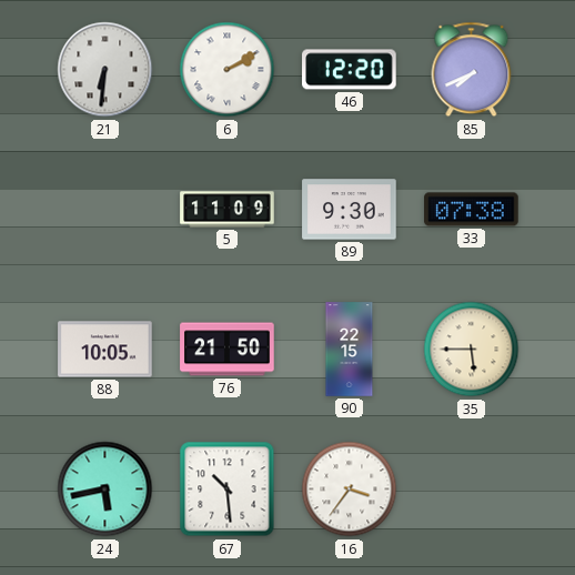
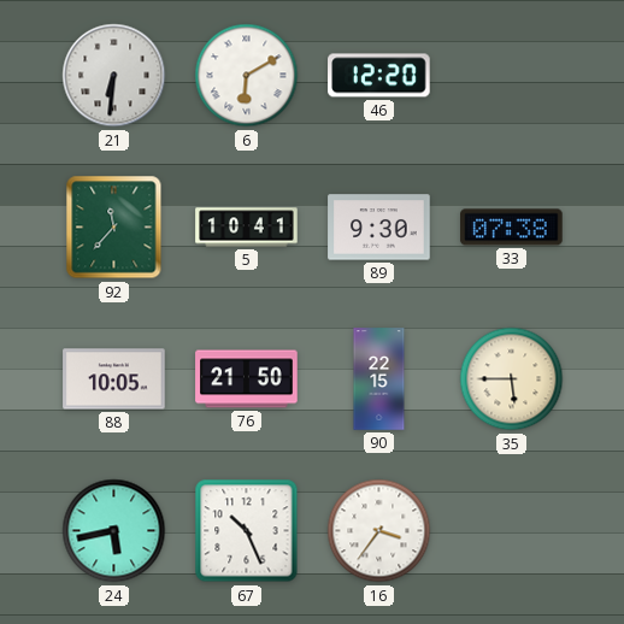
6: 2:10 -> 6:10 (247, 76)
85: 7:41 -> none (472, 70)
92: none -> 11:37 (114, 228)
5: 11:09 -> 10:41 (247, 228)
67: 10:29 -> 10:26 (247, 531)
